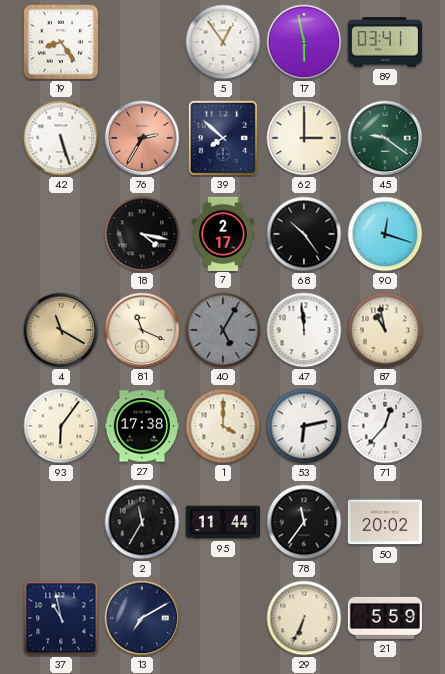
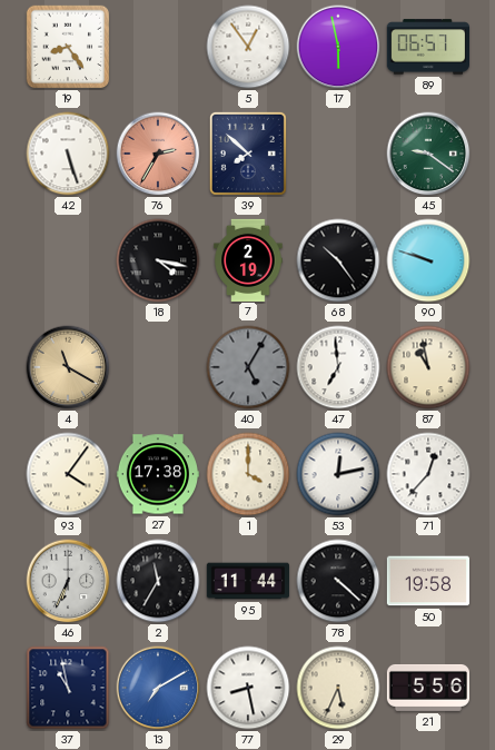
89: 03:41 -> 06:57 (427, 47)
62: 3:00 -> none (304, 138)
7: 2:17 -> 2:19 (248, 259)
90: 12:18 -> 9:48 (428, 260)
81: 11:19 -> none (142, 330)
47: 11:59 -> 6:59 (338, 367)
93: 6:06 -> 4:06 (68, 474)
53: 6:13 -> 12:13 (338, 474)
46: none -> 6:34 (68, 581)
78: 11:36 -> 4:22 (338, 581)
50: 20:02 -> 19:58 (427, 581)
13 dial: navy -> blue (158, 688)
77: none -> 8:28 (248, 688)
29: 6:34 -> 5:34 (338, 688)
21: 5:59 -> 5:56 (427, 688)
